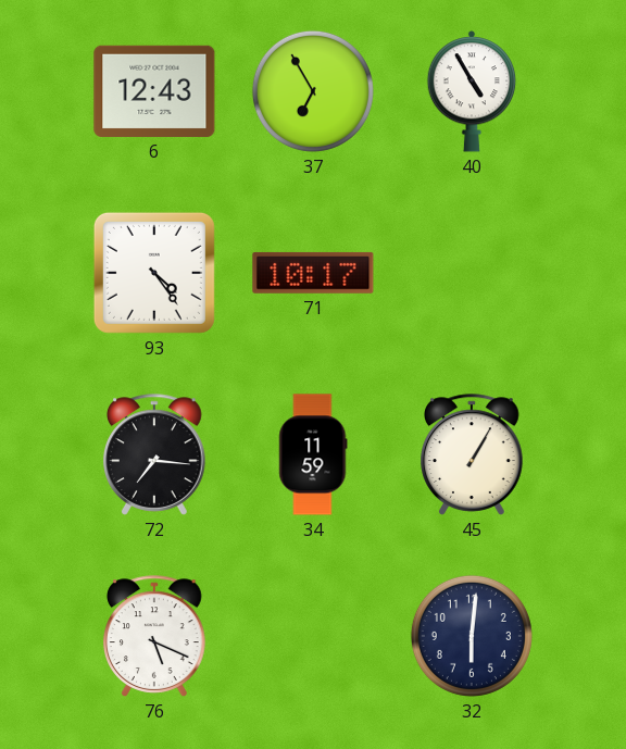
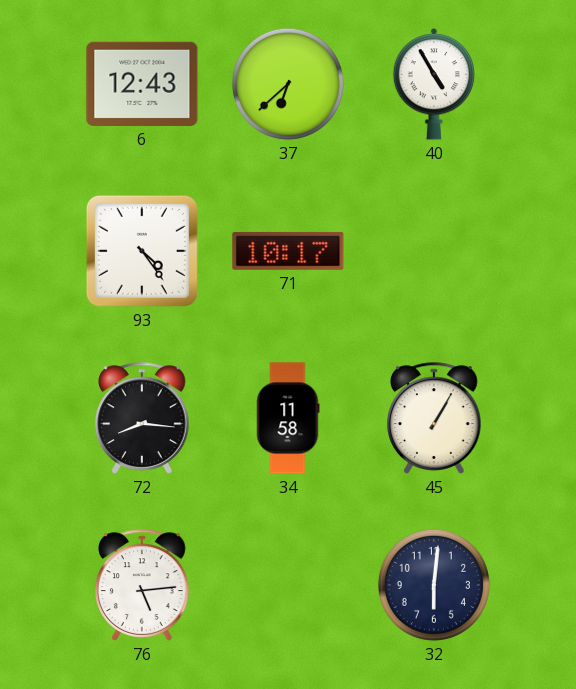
37: 6:55 -> 6:38 (288, 84)
72: 7:16 -> 8:16 (142, 418)
34: 11:59 -> 11:58 (288, 418)
76: 5:19 -> 5:14 (142, 585)
